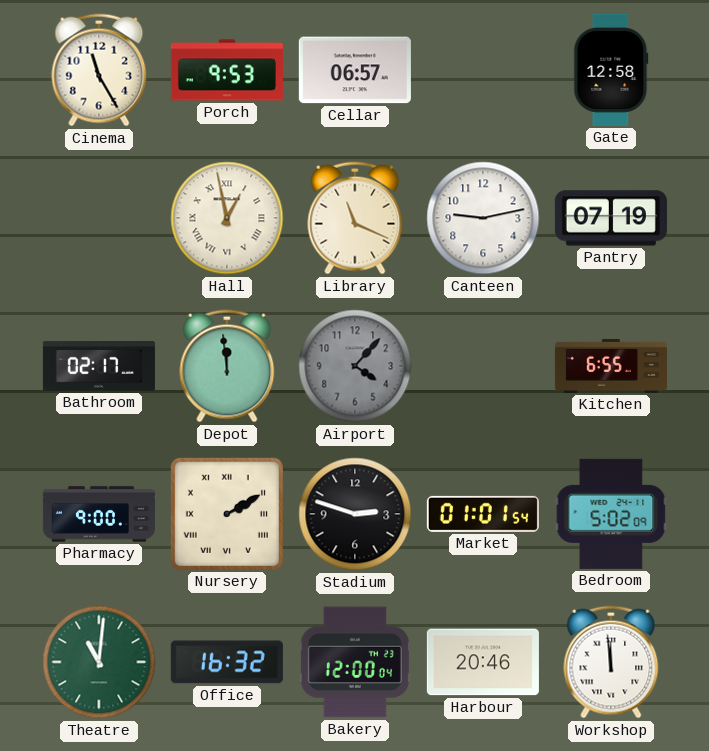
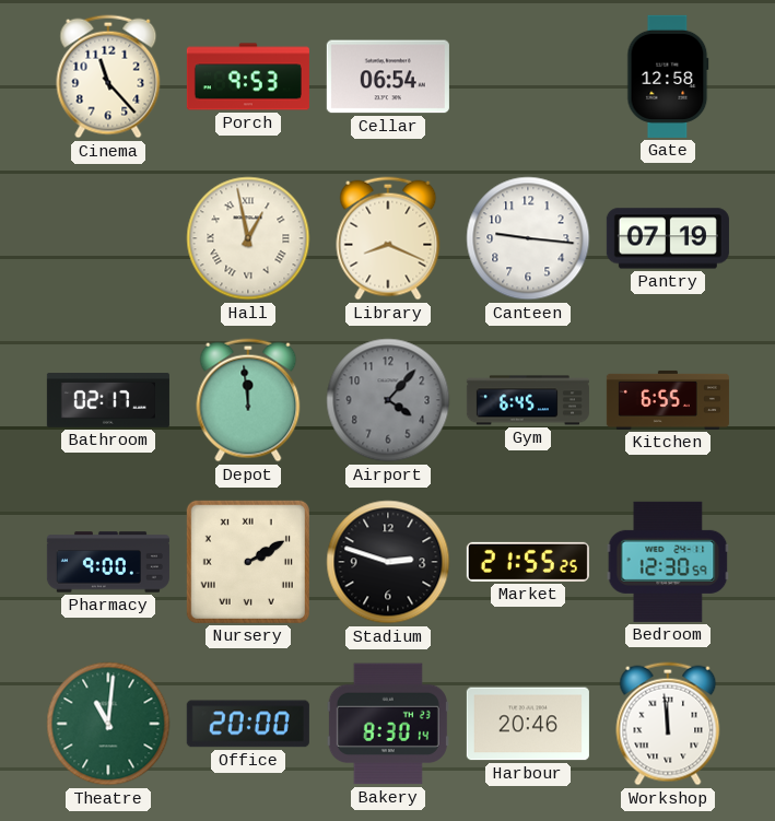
Cinema: 11:25 -> 11:23 (108, 77)
Cellar: 06:57 -> 06:54 (388, 77)
Library: 11:19 -> 8:19 (388, 238)
Canteen: 9:13 -> 9:16 (528, 238)
Gym: none -> 6:45 (528, 400)
Market: 01:01 -> 21:55 (528, 562)
Bedroom: 5:02 -> 12:30 (668, 562)
Office: 16:32 -> 20:00 (248, 724)
Bakery: 12:00 -> 8:30 (388, 724)
